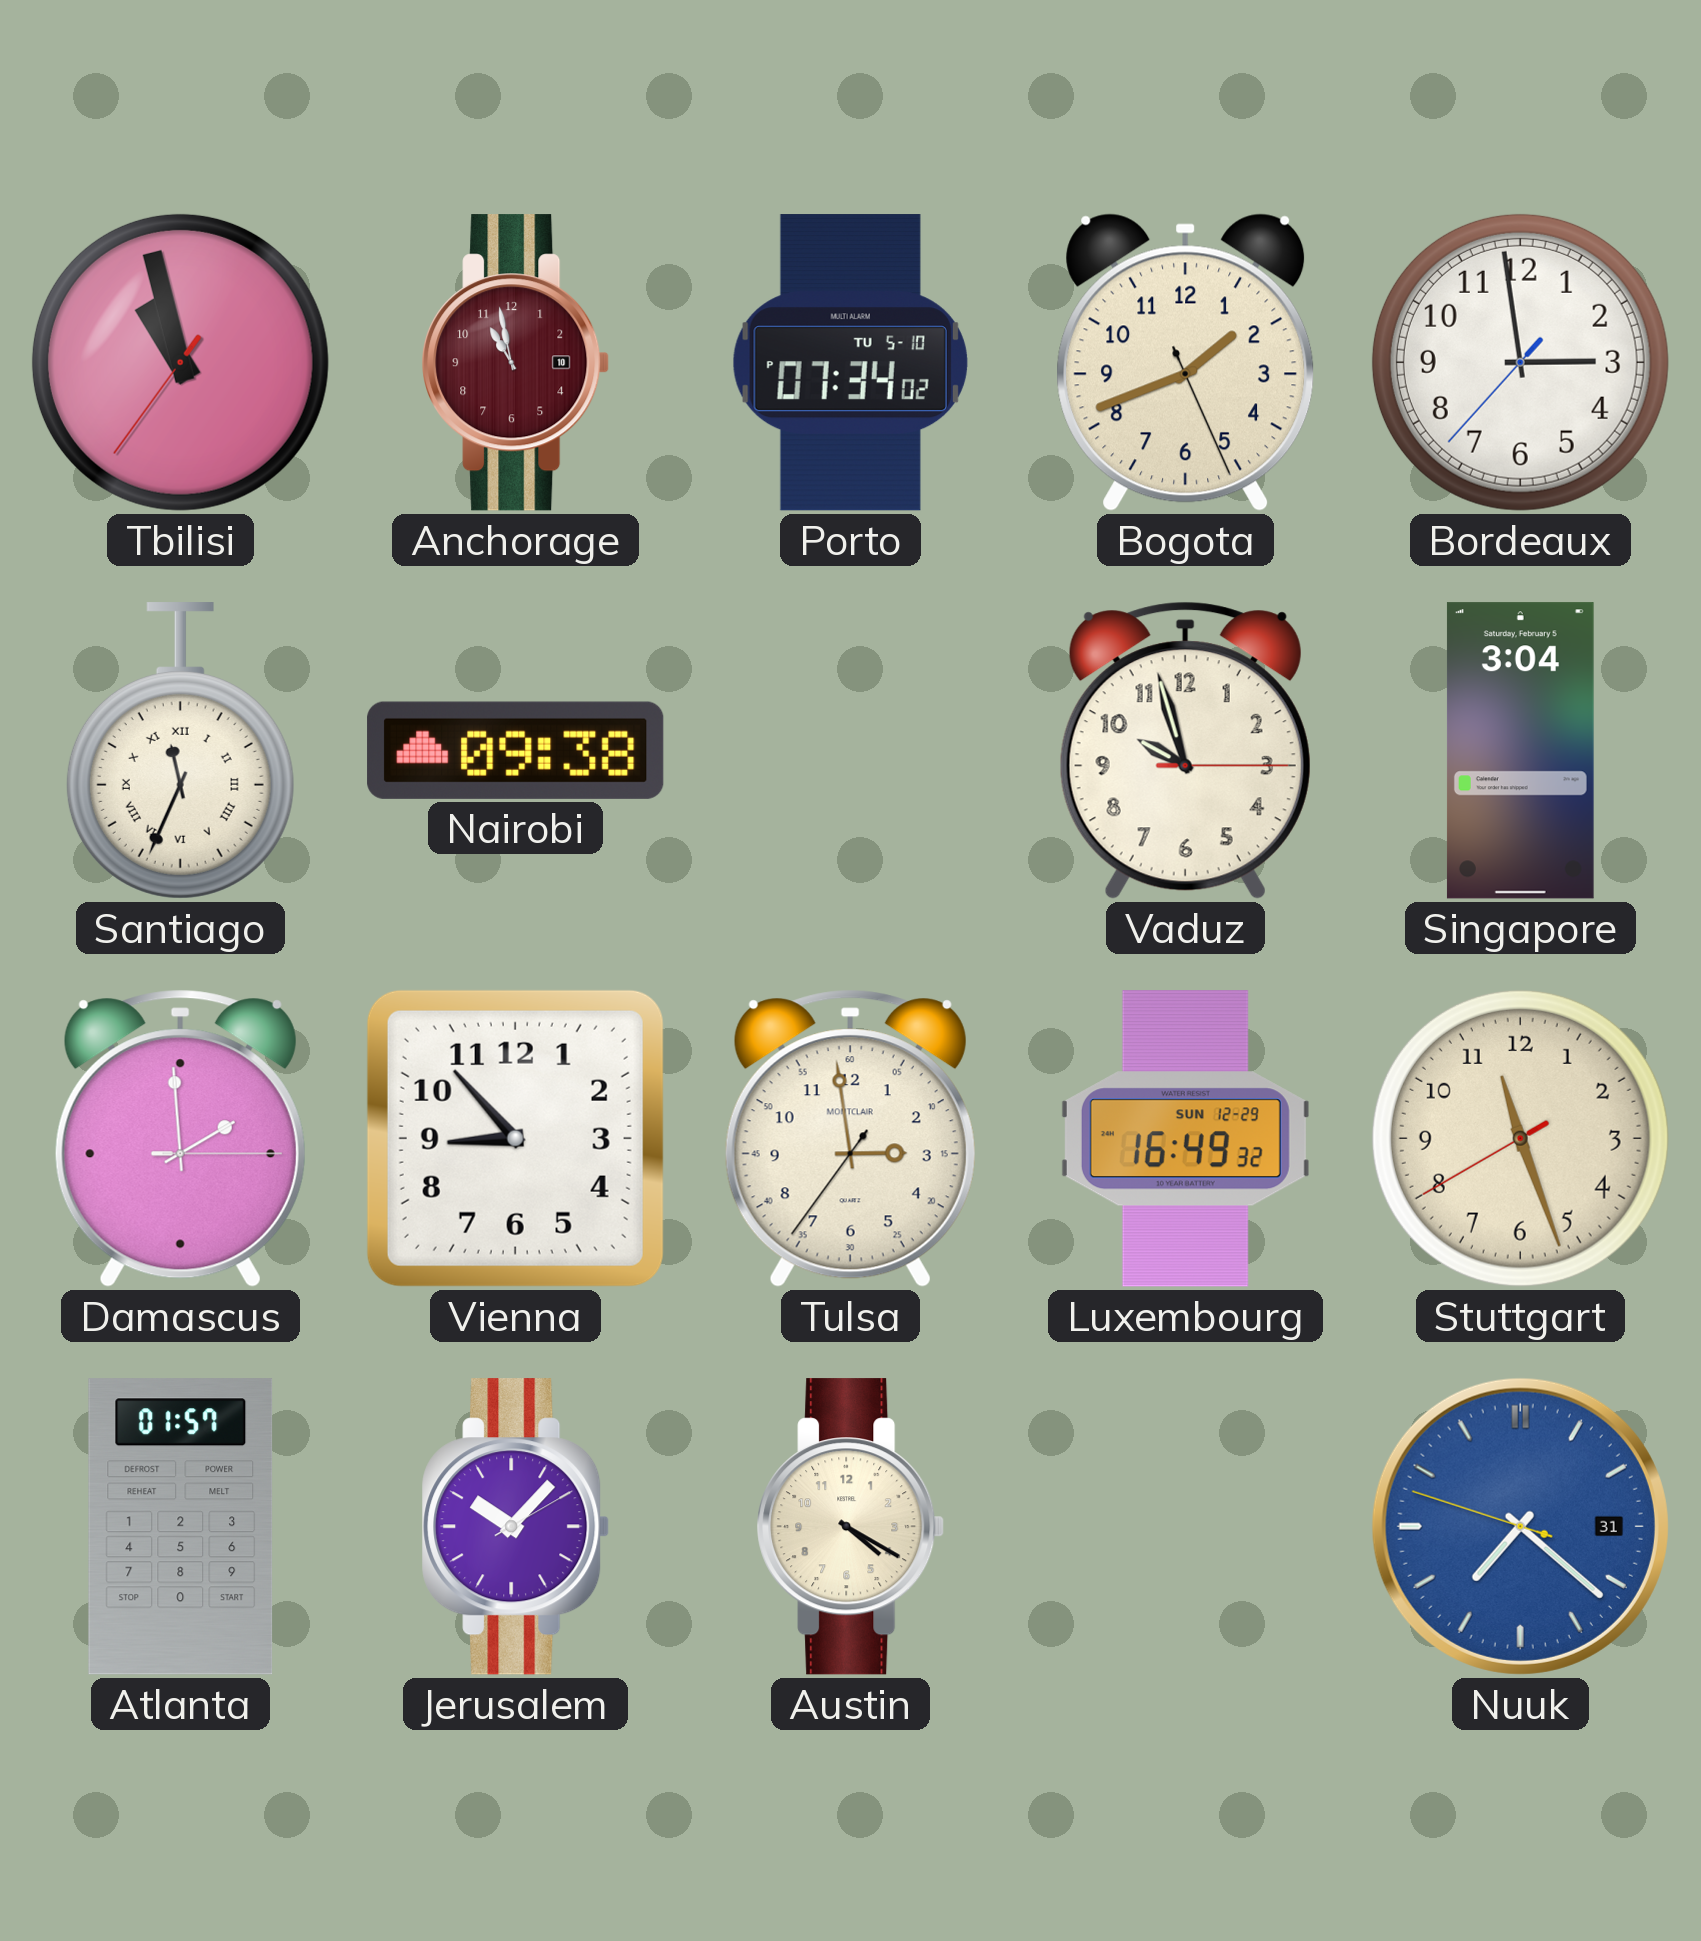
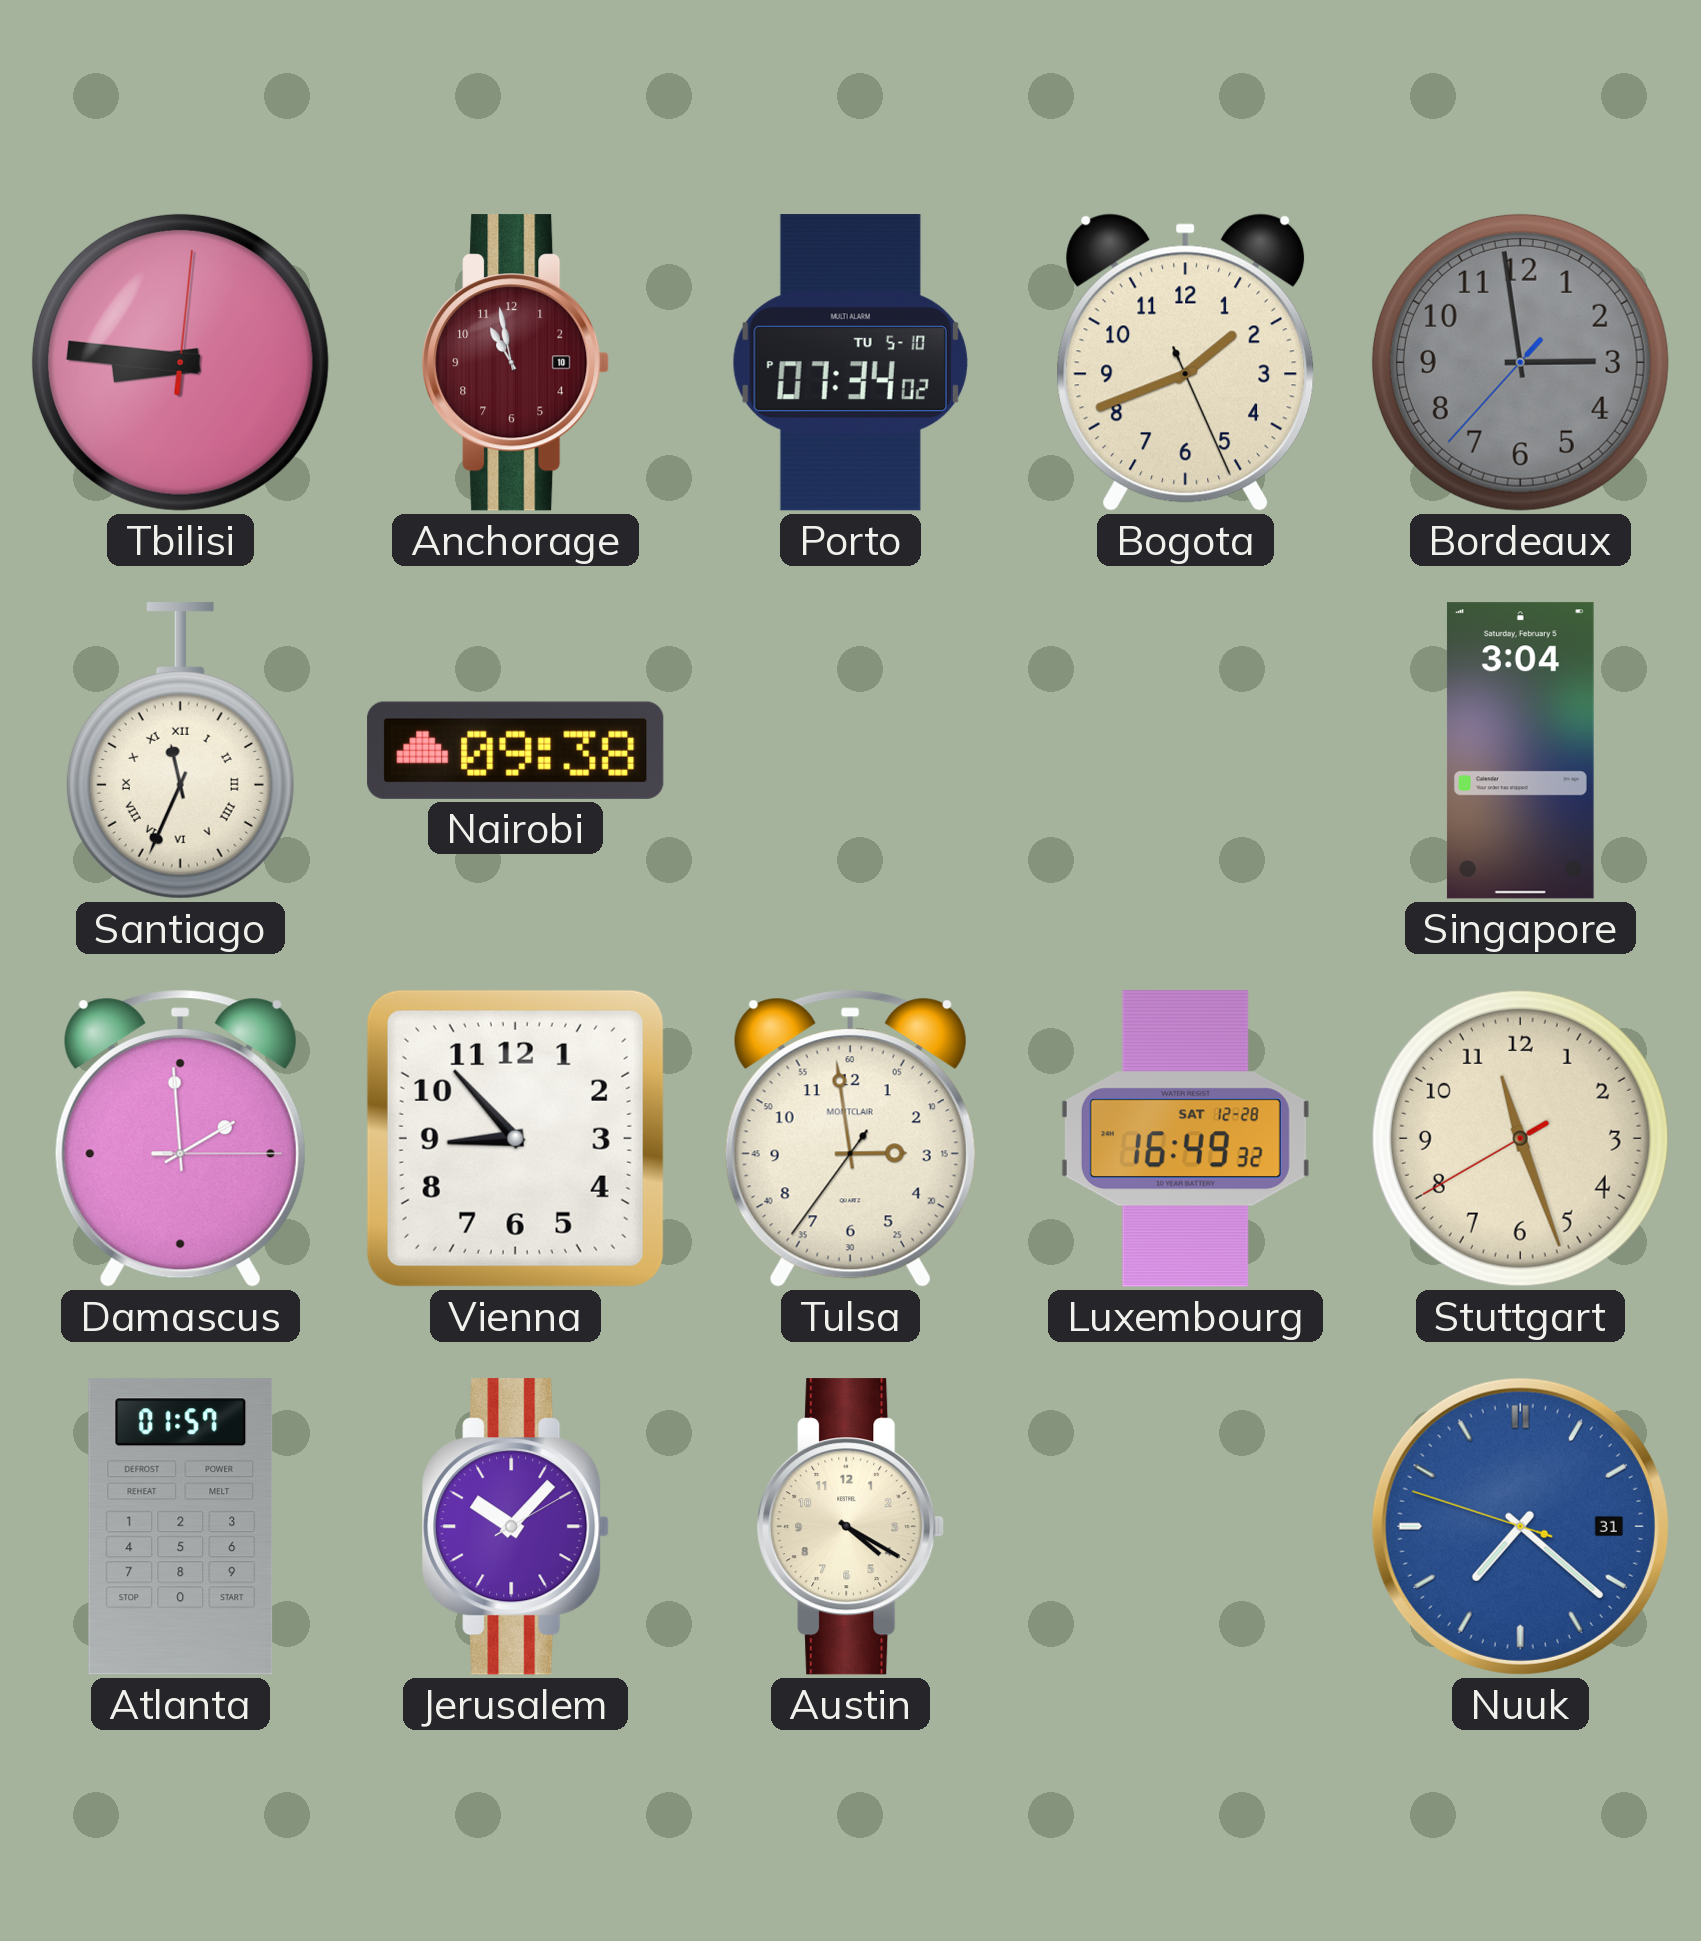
Tbilisi: 10:57 -> 8:46 (180, 362)
Bordeaux dial: white -> grey (1520, 362)
Vaduz: 9:57 -> none (1185, 750)
Luxembourg date: SUN 12-29 -> SAT 12-28 (1185, 1139)
